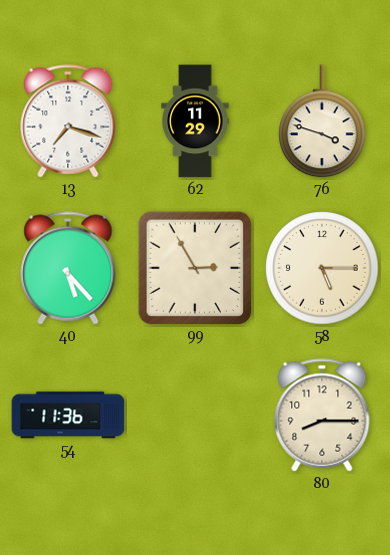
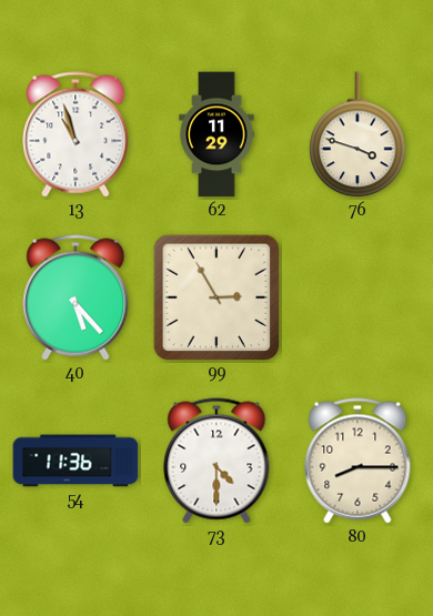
13: 7:18 -> 10:57 (75, 134)
58: 5:15 -> none (322, 268)
73: none -> 4:30 (216, 461)
